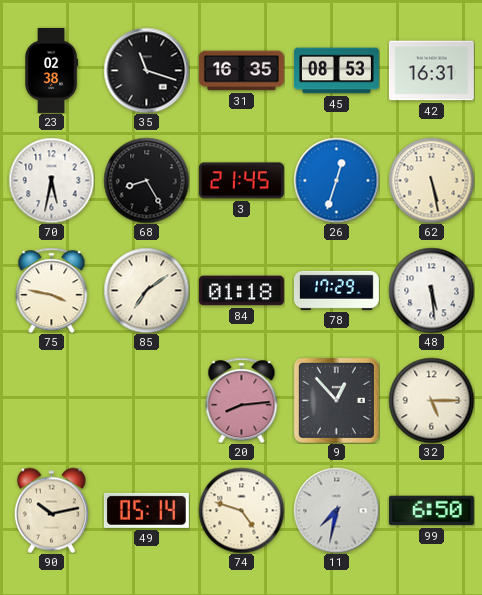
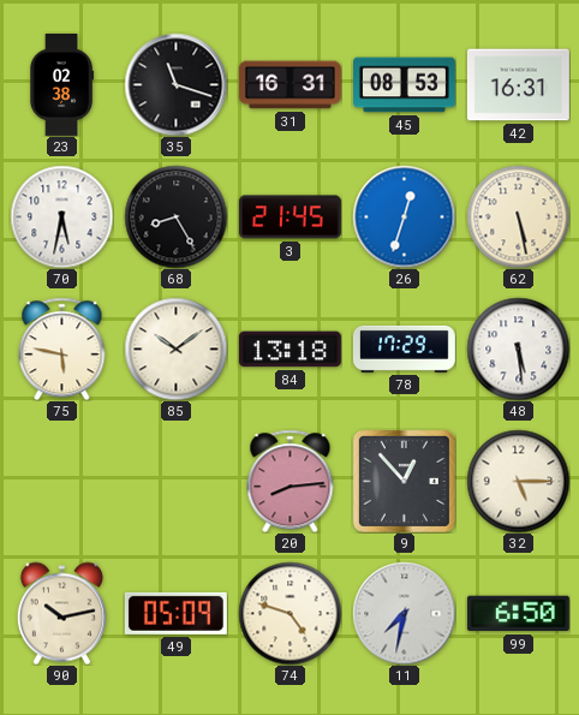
31: 16:35 -> 16:31 (289, 85)
75: 3:47 -> 5:47 (62, 348)
85: 7:09 -> 10:09 (175, 348)
84: 01:18 -> 13:18 (289, 350)
49: 05:14 -> 05:09 (175, 613)
